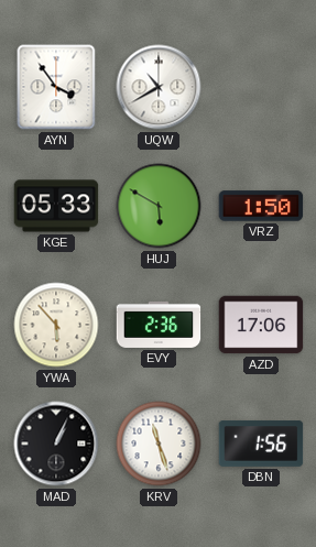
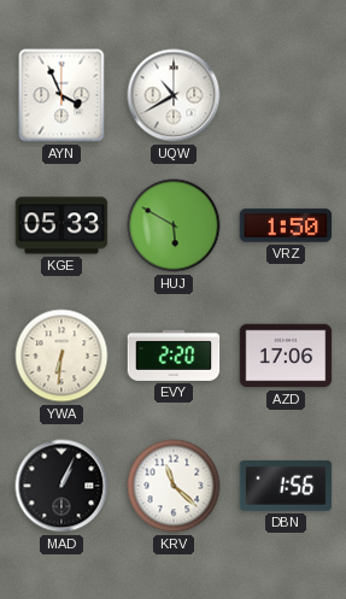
AYN: 3:54 -> 3:56 (61, 95)
YWA: 5:53 -> 6:31 (61, 356)
EVY: 2:36 -> 2:20 (174, 356)
KRV: 11:27 -> 11:22 (174, 486)
